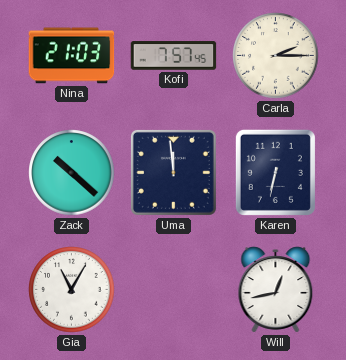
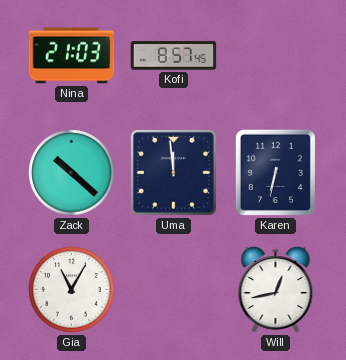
Kofi: 7:57 -> 8:57 (174, 56)
Carla: 2:15 -> none (276, 56)
